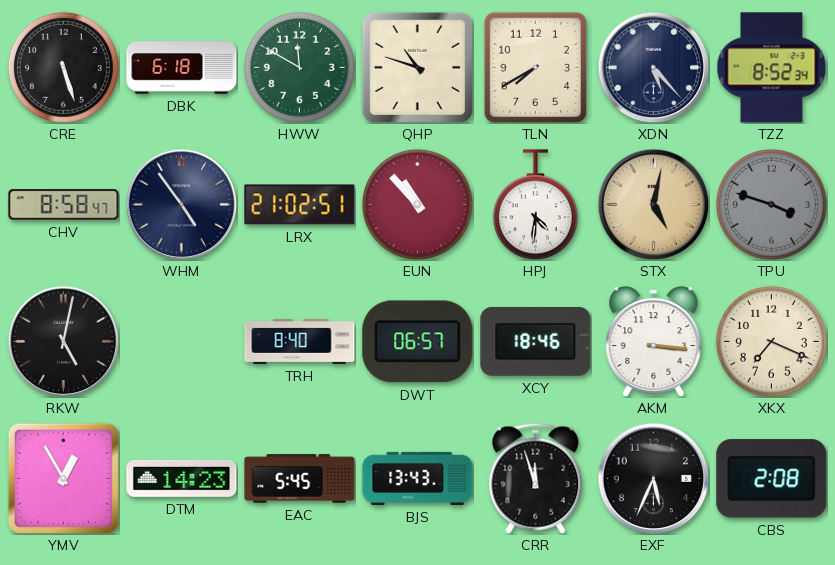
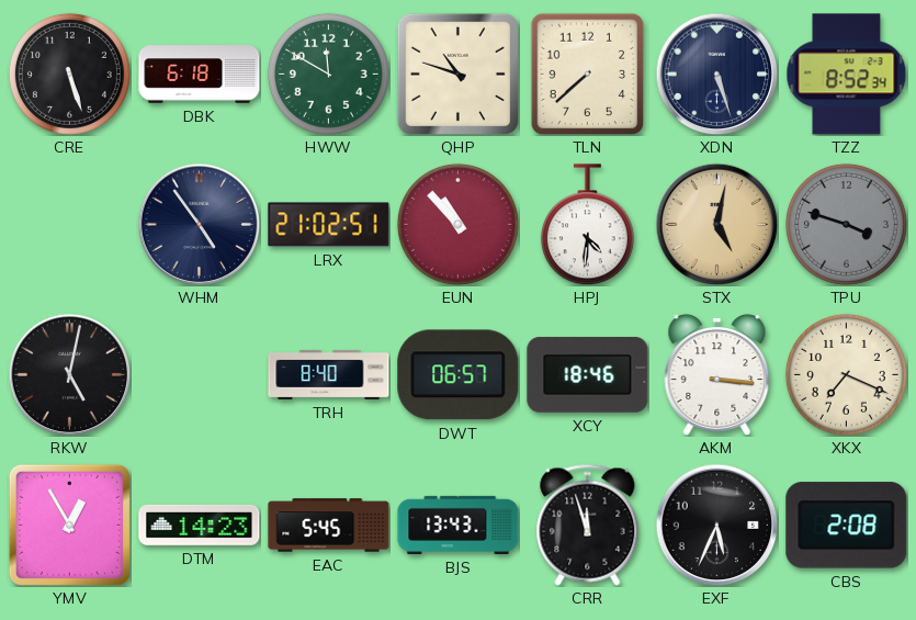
TLN: 7:40 -> 7:38 (588, 74)
XDN: 5:23 -> 5:27 (716, 74)
CHV: 8:58 -> none (64, 205)
